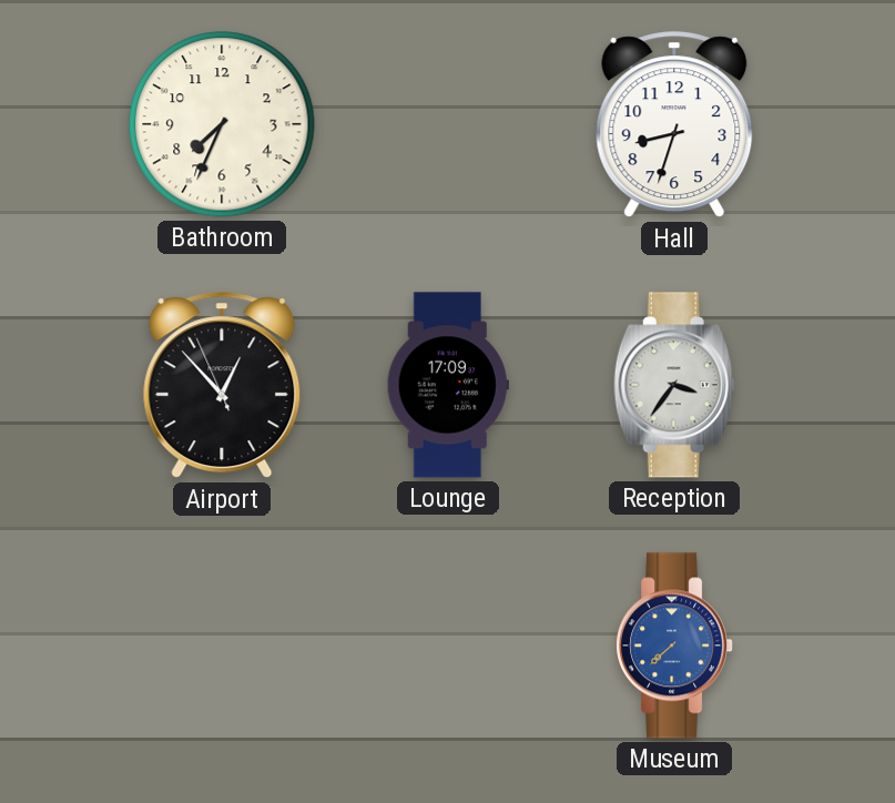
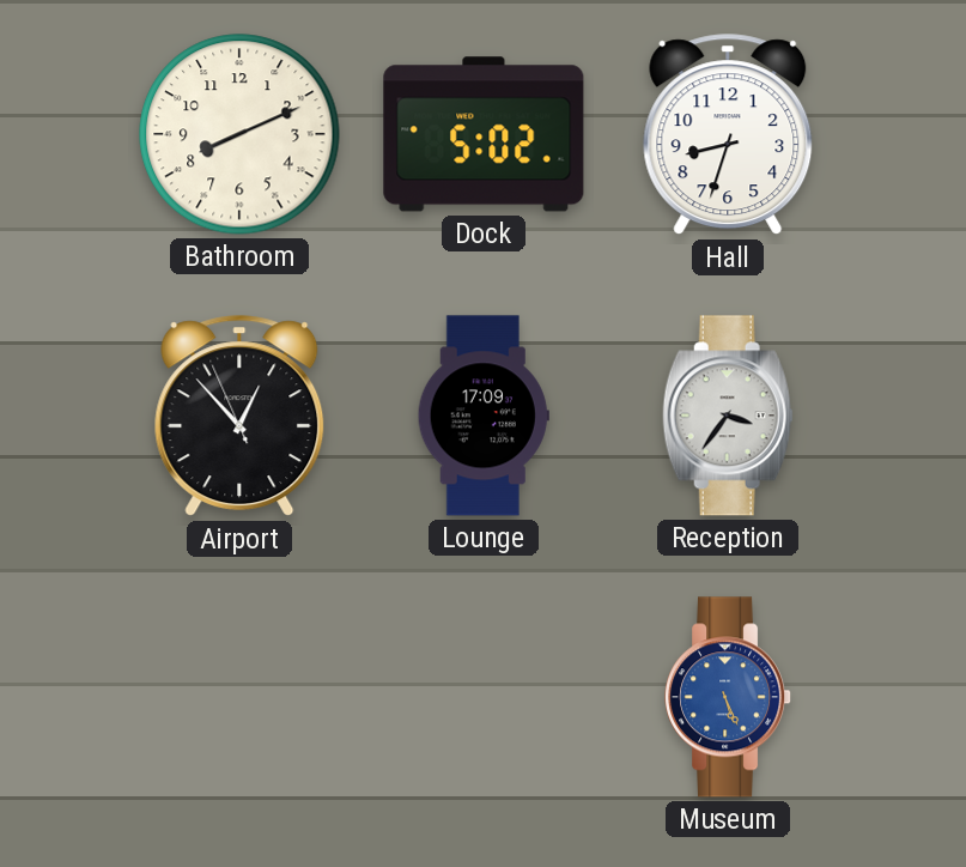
Bathroom: 7:34 -> 8:11 (239, 134)
Dock: none -> 5:02 (484, 134)
Museum: 7:38 -> 5:26 (729, 697)
